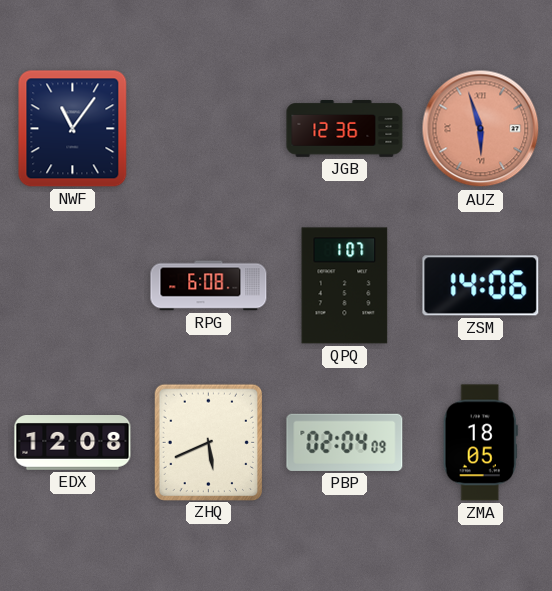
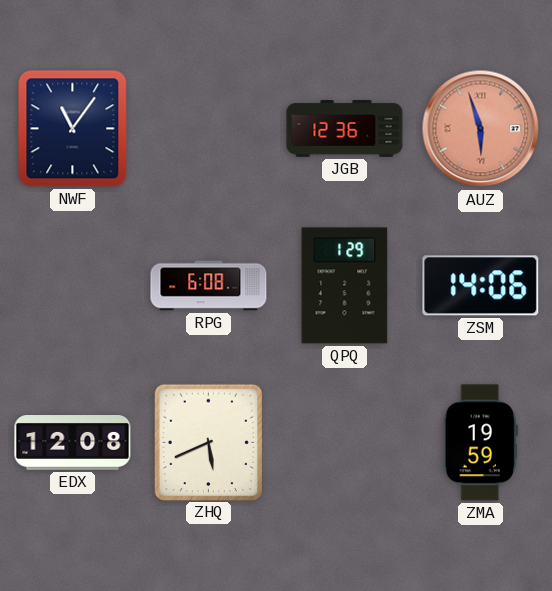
QPQ: 1:07 -> 1:29 (345, 286)
PBP: 02:04 -> none (345, 442)
ZMA: 18:05 -> 19:59 (480, 443)
